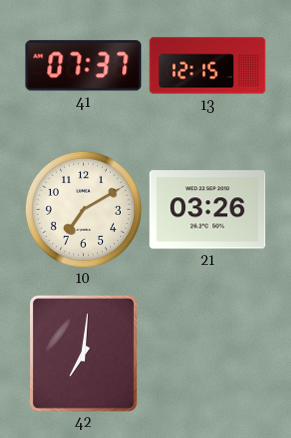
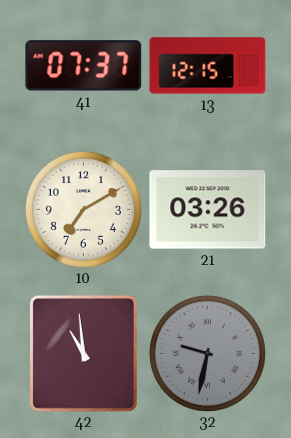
42: 7:01 -> 10:59 (83, 353)
32: none -> 9:32 (207, 353)
